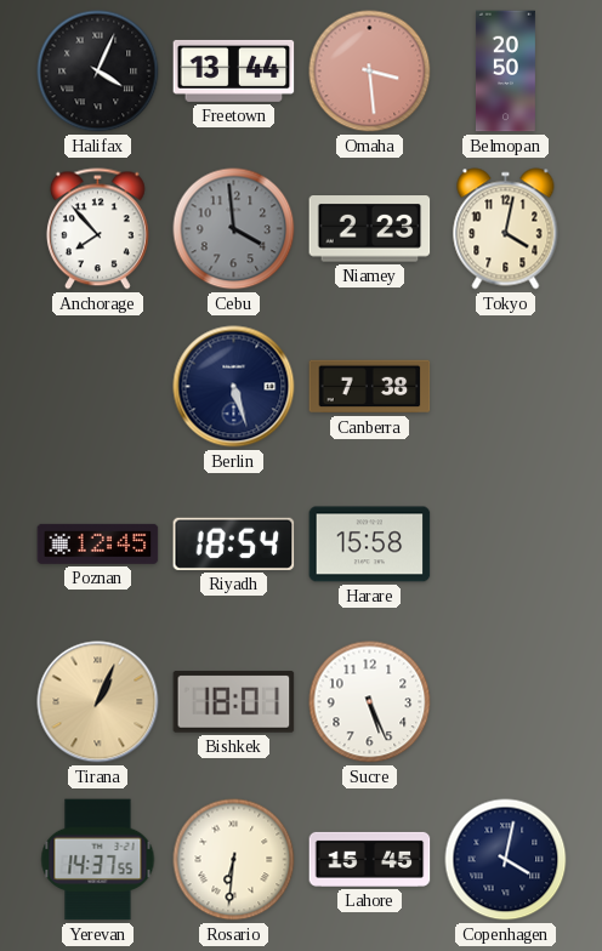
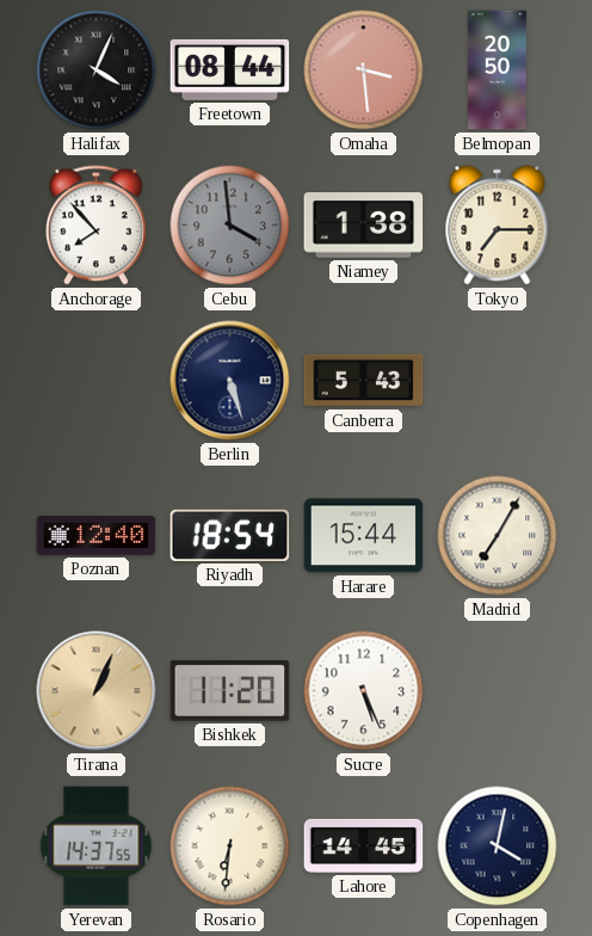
Freetown: 13:44 -> 08:44 (230, 69)
Niamey: 2:23 -> 1:38 (364, 226)
Tokyo: 4:02 -> 7:15 (498, 226)
Canberra: 7:38 -> 5:43 (364, 381)
Poznan: 12:45 -> 12:40 (97, 535)
Harare: 15:58 -> 15:44 (364, 536)
Madrid: none -> 7:05 (498, 536)
Bishkek: 18:01 -> 11:20 (230, 691)
Lahore: 15:45 -> 14:45 (364, 845)
